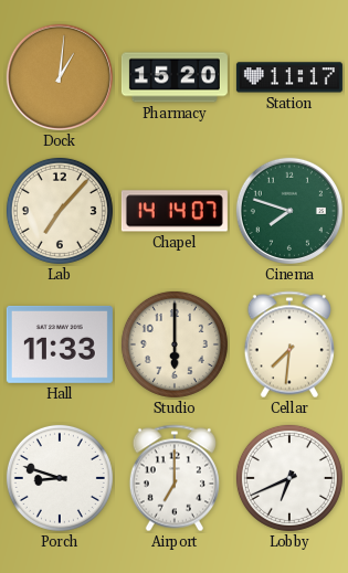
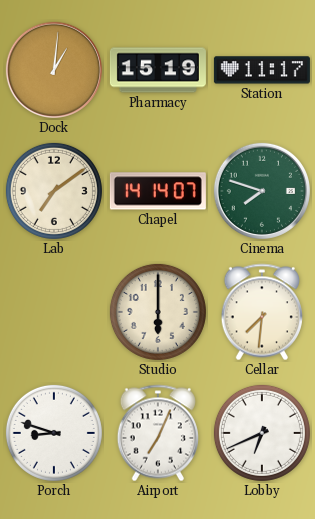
Pharmacy: 15:20 -> 15:19 (158, 70)
Lab: 7:07 -> 7:09 (54, 191)
Hall: 11:33 -> none (60, 344)
Airport: 7:00 -> 7:04 (158, 433)
